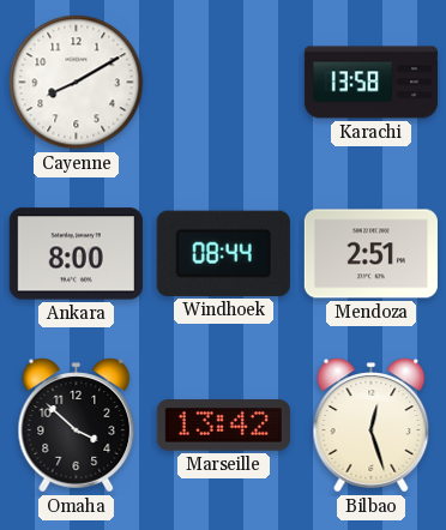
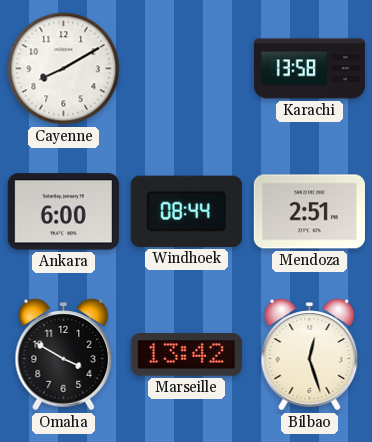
Ankara: 8:00 -> 6:00 (63, 212)
Omaha: 3:52 -> 3:50 (64, 355)
